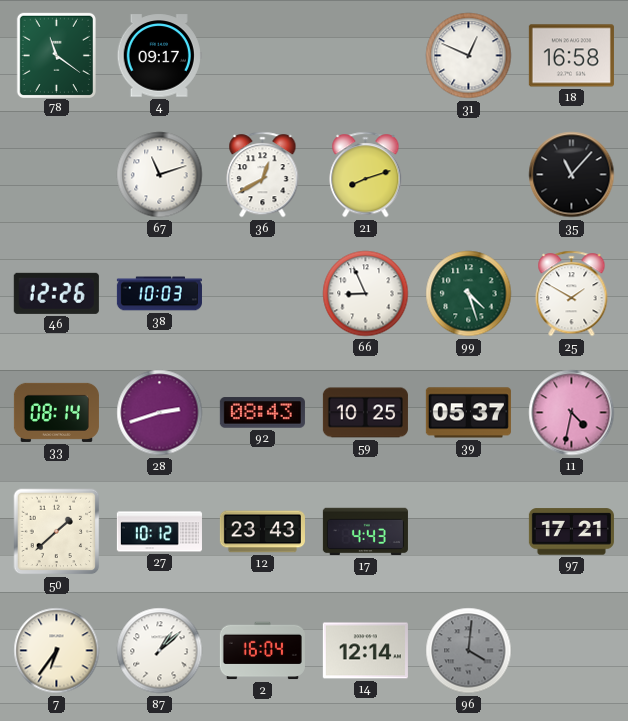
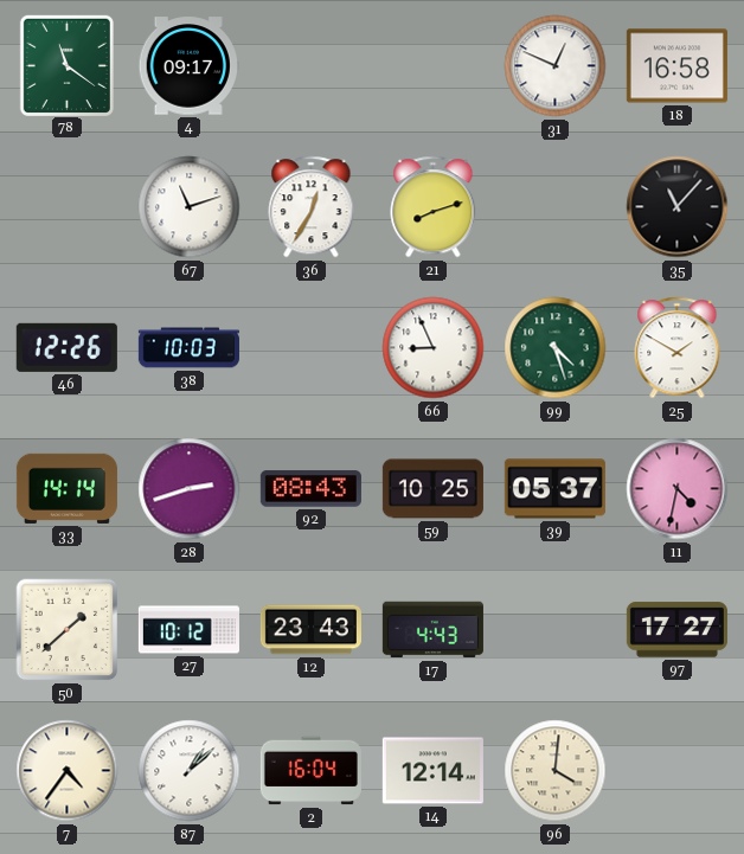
36: 12:40 -> 12:35 (312, 207)
33: 08:14 -> 14:14 (66, 488)
97: 17:21 -> 17:27 (676, 630)
7: 6:36 -> 4:36 (68, 771)
96 dial: grey -> cream (556, 771)
